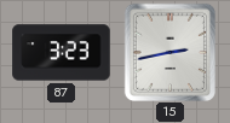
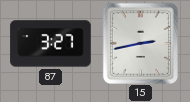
87: 3:23 -> 3:27 (51, 44)
